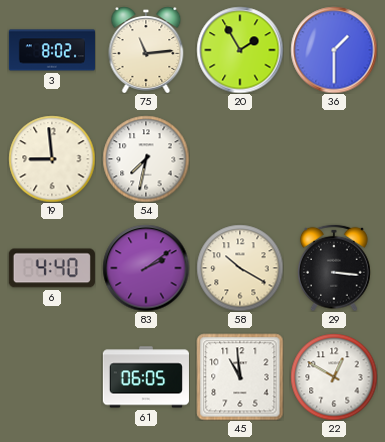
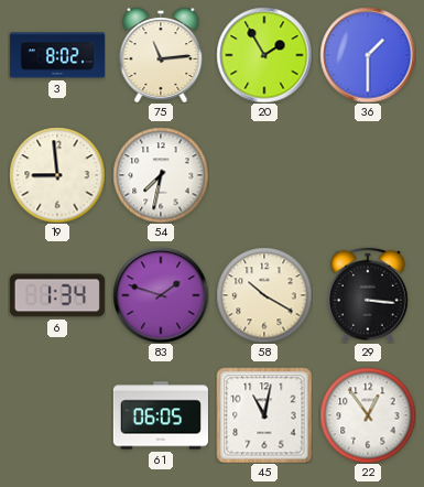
6: 4:40 -> 1:34 (57, 295)
83: 2:09 -> 1:48 (161, 295)
45: 10:59 -> 11:02 (264, 415)
22: 12:50 -> 12:54 (368, 415)
